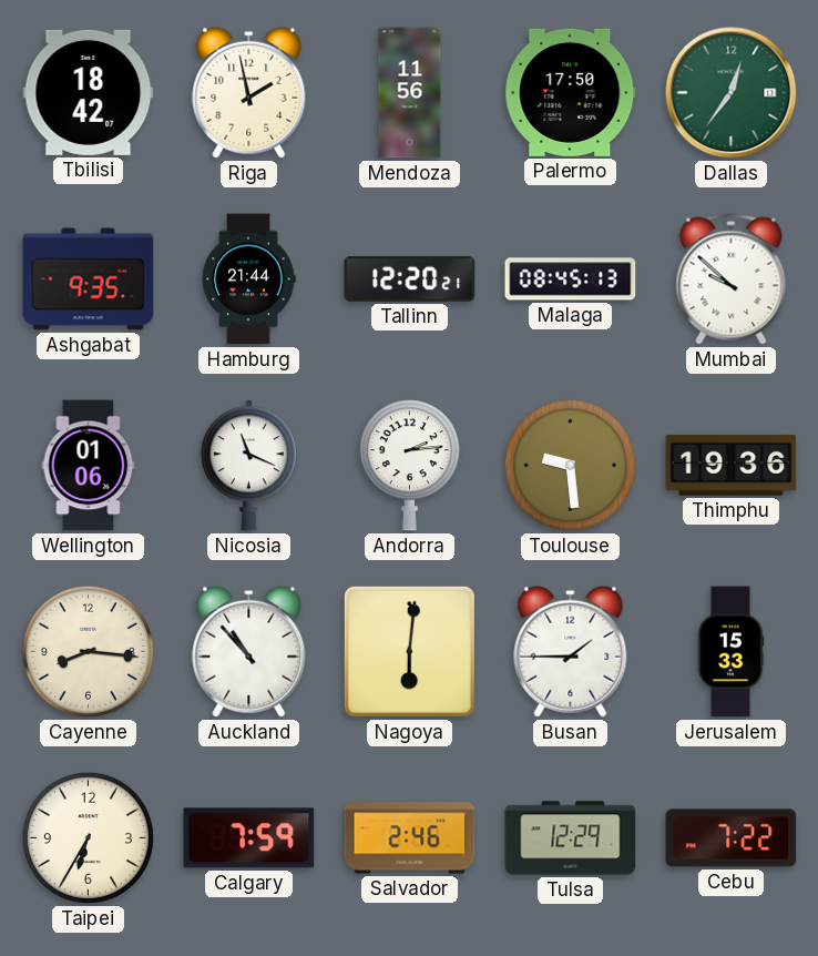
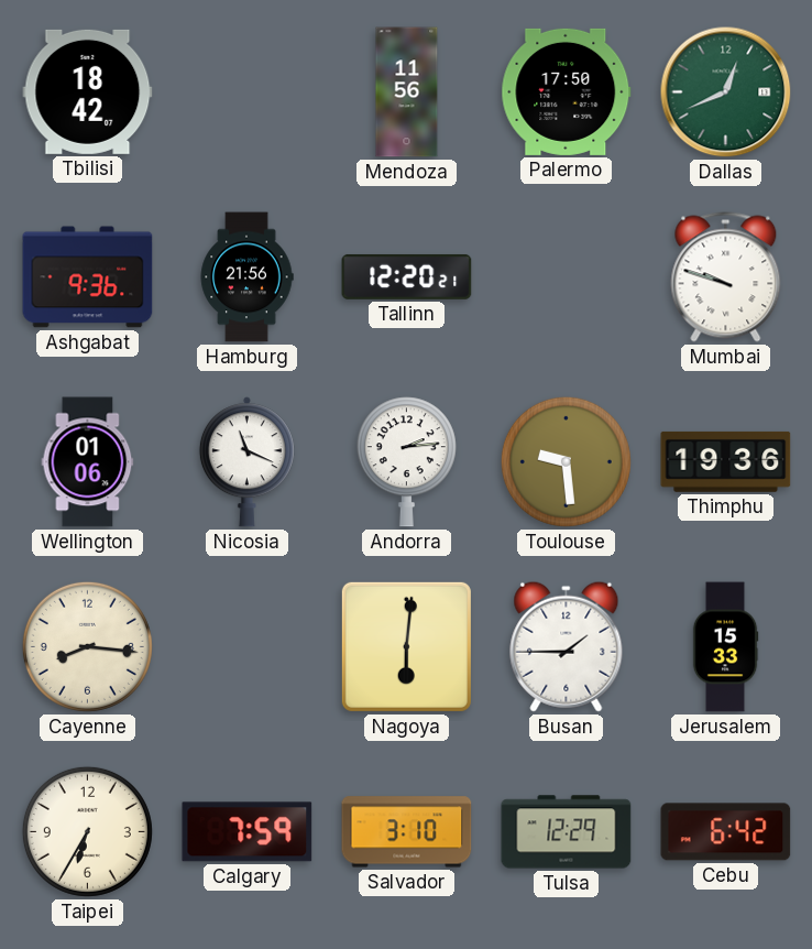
Riga: 1:58 -> none (249, 92)
Dallas: 12:36 -> 12:41 (726, 92)
Ashgabat: 9:35 -> 9:36 (88, 277)
Hamburg: 21:44 -> 21:56 (246, 277)
Malaga: 08:45 -> none (571, 279)
Mumbai: 9:52 -> 9:48 (726, 277)
Auckland: 10:53 -> none (249, 651)
Salvador: 2:46 -> 3:10 (407, 832)
Cebu: 7:22 -> 6:42 (726, 832)
